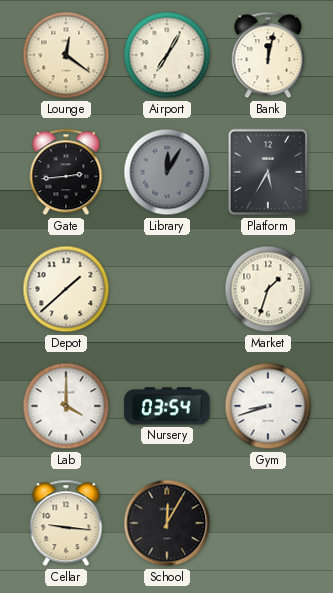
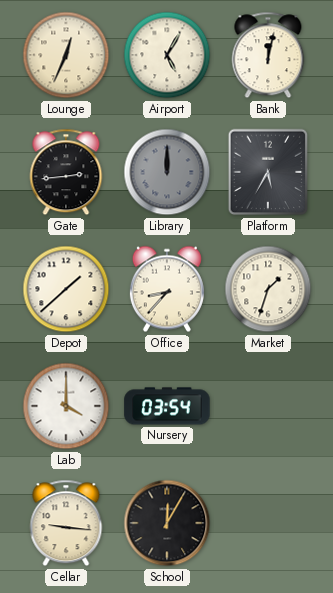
Lounge: 12:21 -> 12:34 (66, 55)
Airport: 7:05 -> 5:05 (167, 55)
Library: 12:05 -> 12:00 (167, 172)
Office: none -> 8:37 (167, 289)
Gym: 8:42 -> none (268, 406)
